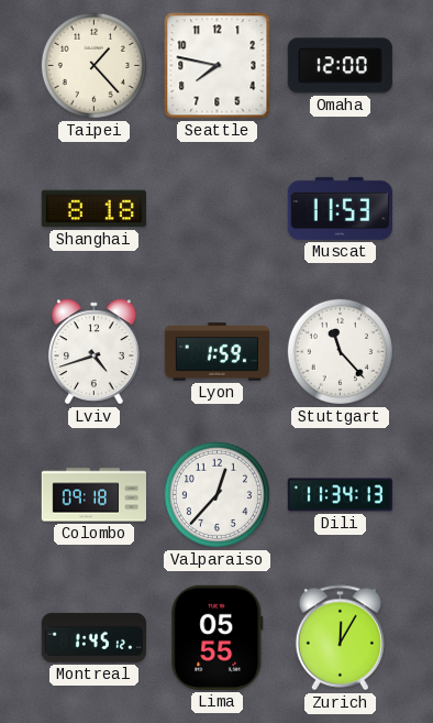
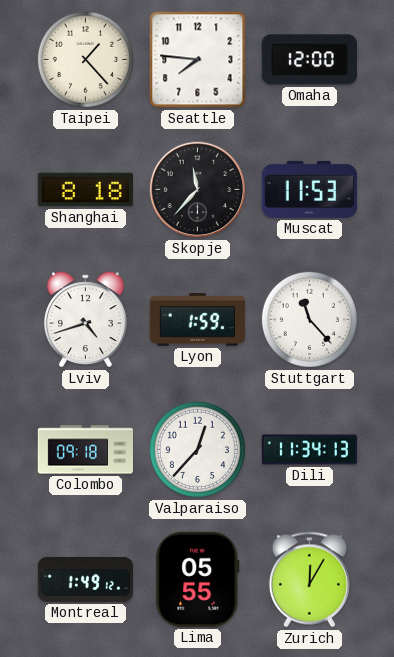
Seattle: 7:47 -> 7:46 (198, 60)
Skopje: none -> 11:37 (198, 190)
Montreal: 1:45 -> 1:49 (85, 579)
